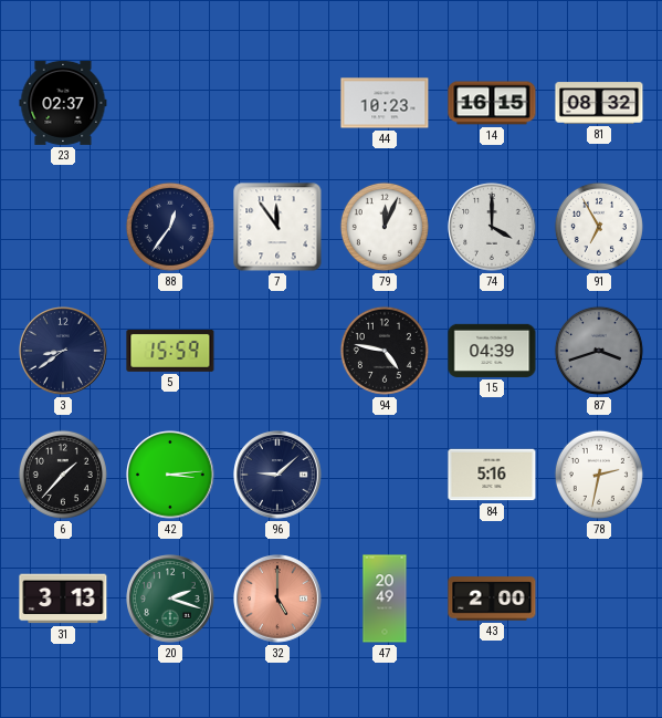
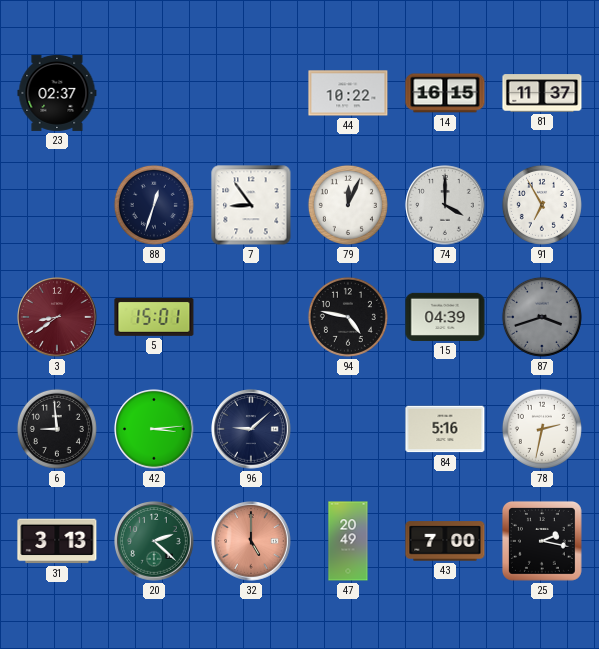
44: 10:23 -> 10:22 (348, 93)
81: 08:32 -> 11:37 (542, 93)
88: 12:36 -> 12:33 (154, 205)
7: 11:54 -> 8:54 (251, 205)
3 dial: navy -> burgundy (57, 317)
5: 15:59 -> 15:01 (154, 317)
6: 1:37 -> 8:59 (57, 429)
20: 2:18 -> 2:22 (154, 541)
43: 2:00 -> 7:00 (445, 541)
25: none -> 2:17 (542, 541)
